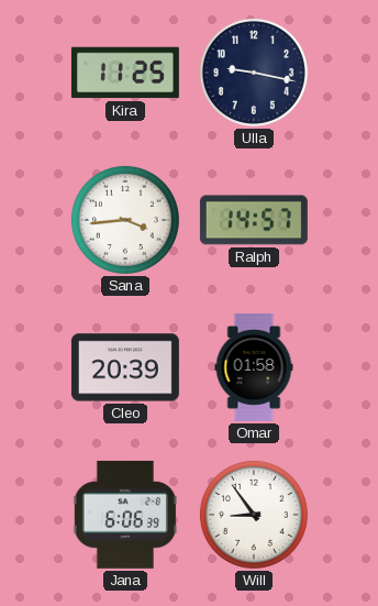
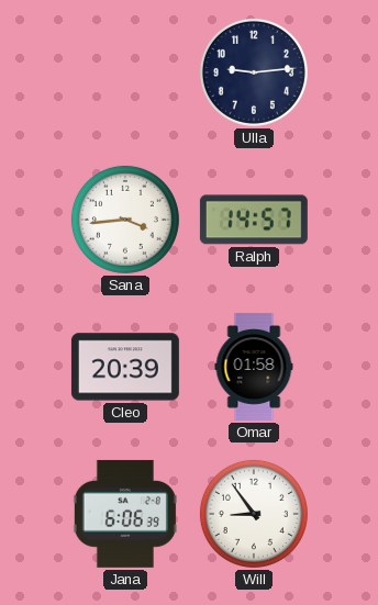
Kira: 11:25 -> none (125, 73)
Ulla: 9:17 -> 9:14 (254, 72)
